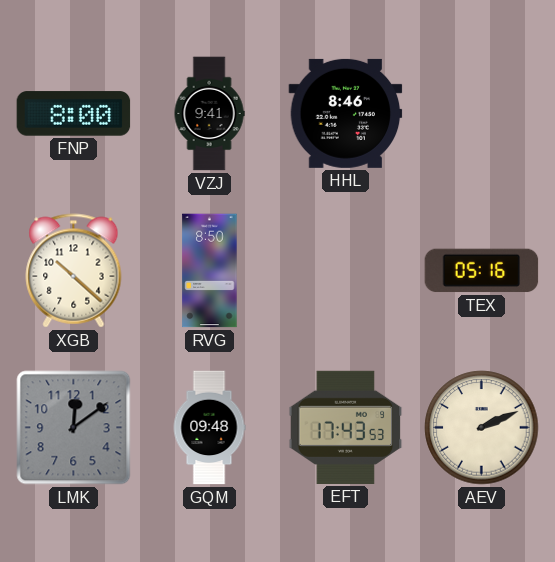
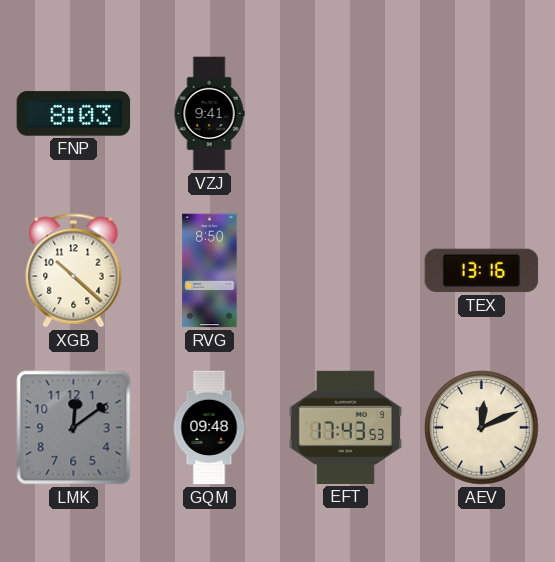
FNP: 8:00 -> 8:03 (74, 114)
HHL: 8:46 -> none (346, 113)
TEX: 05:16 -> 13:16 (482, 271)
AEV: 2:11 -> 12:11 (482, 428)
